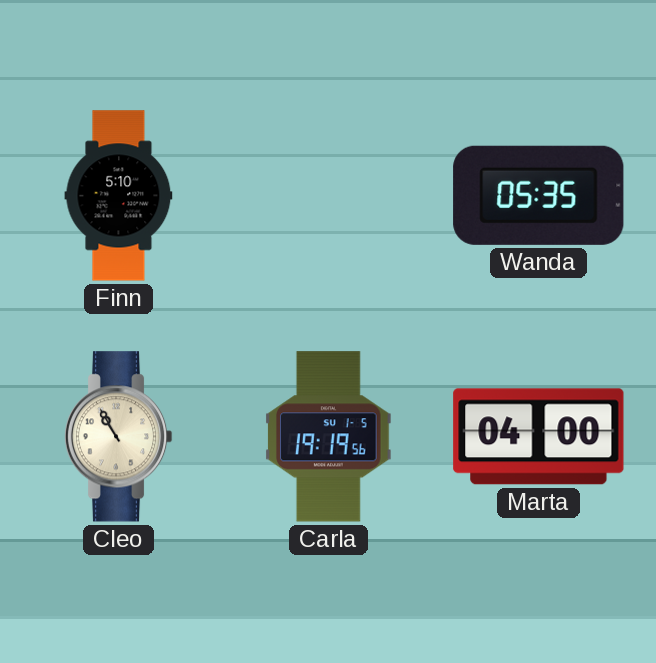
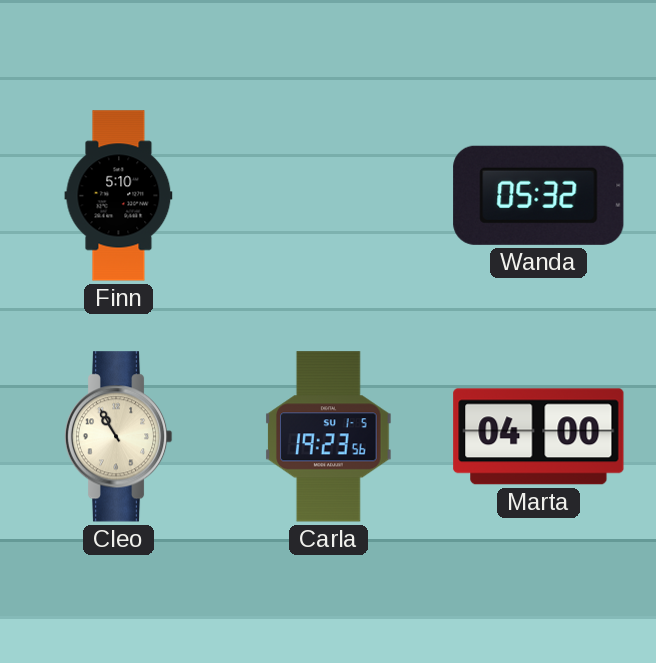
Wanda: 05:35 -> 05:32 (539, 195)
Carla: 19:19 -> 19:23 (329, 437)
